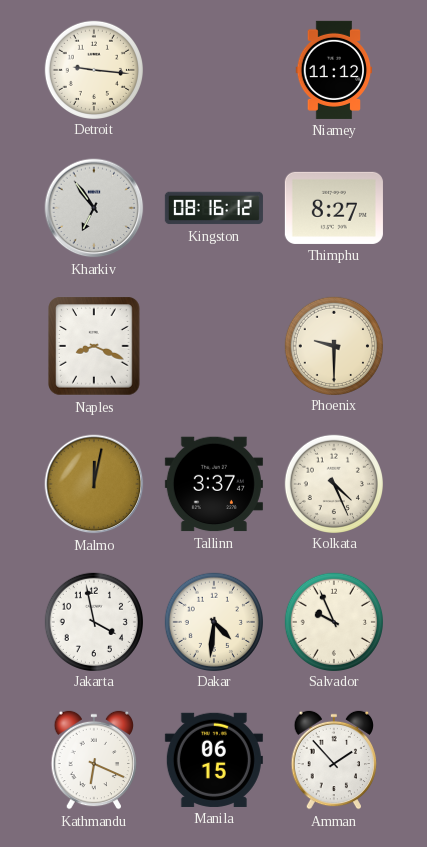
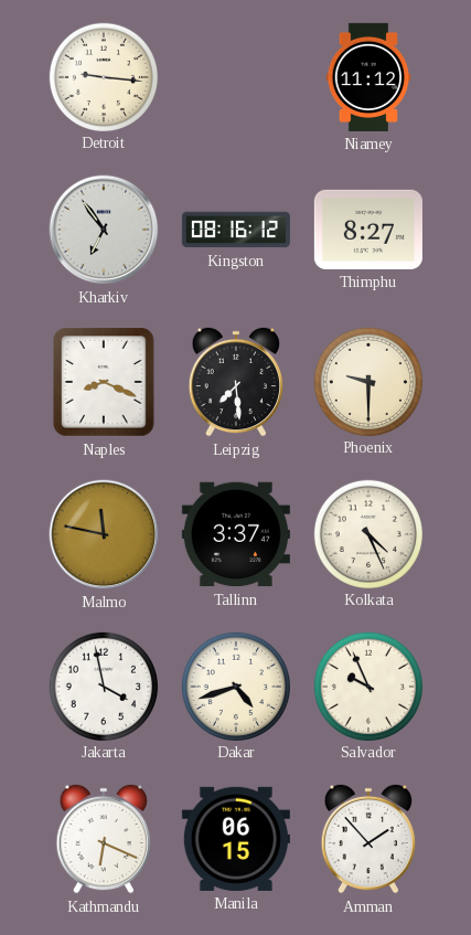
Leipzig: none -> 7:29 (236, 382)
Malmo: 12:02 -> 11:47 (104, 534)
Dakar: 4:31 -> 4:42 (235, 686)
